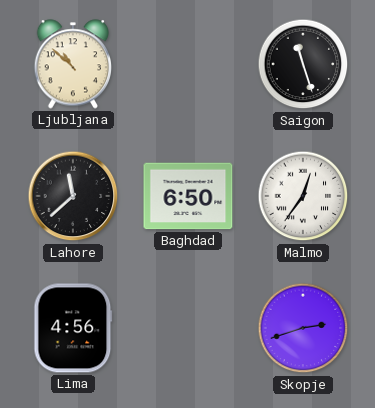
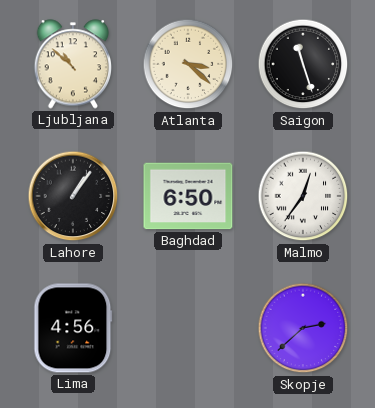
Atlanta: none -> 3:22 (188, 64)
Lahore: 11:38 -> 1:06 (73, 196)
Skopje: 2:42 -> 2:38 (303, 328)
